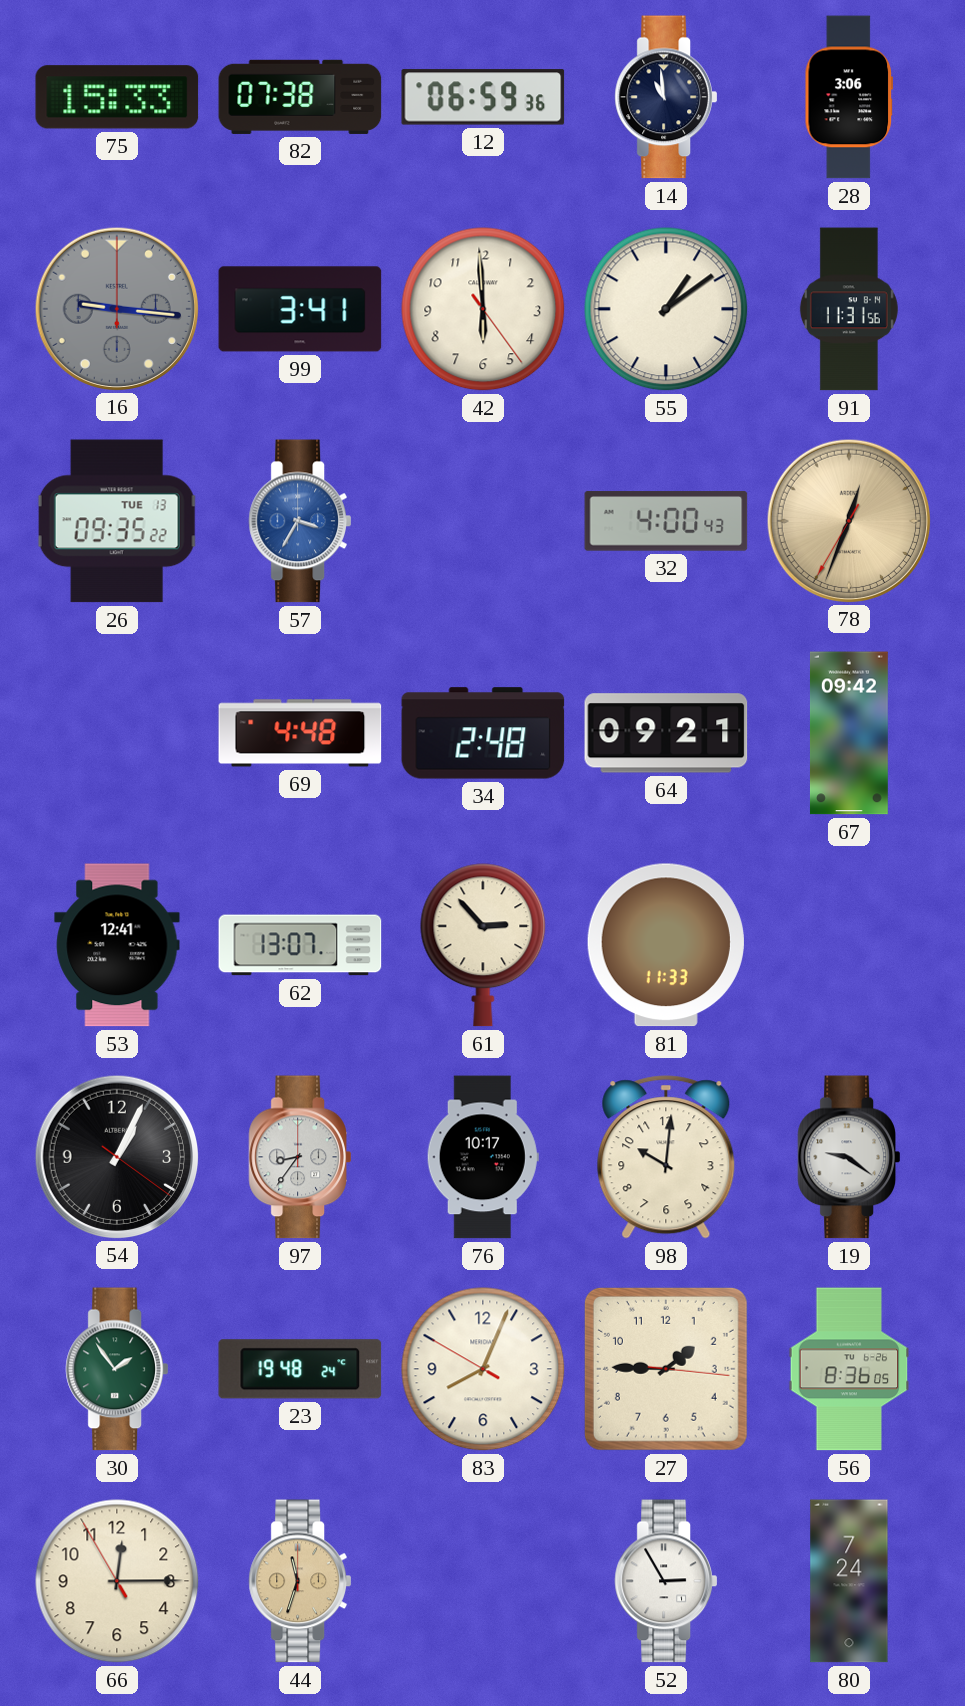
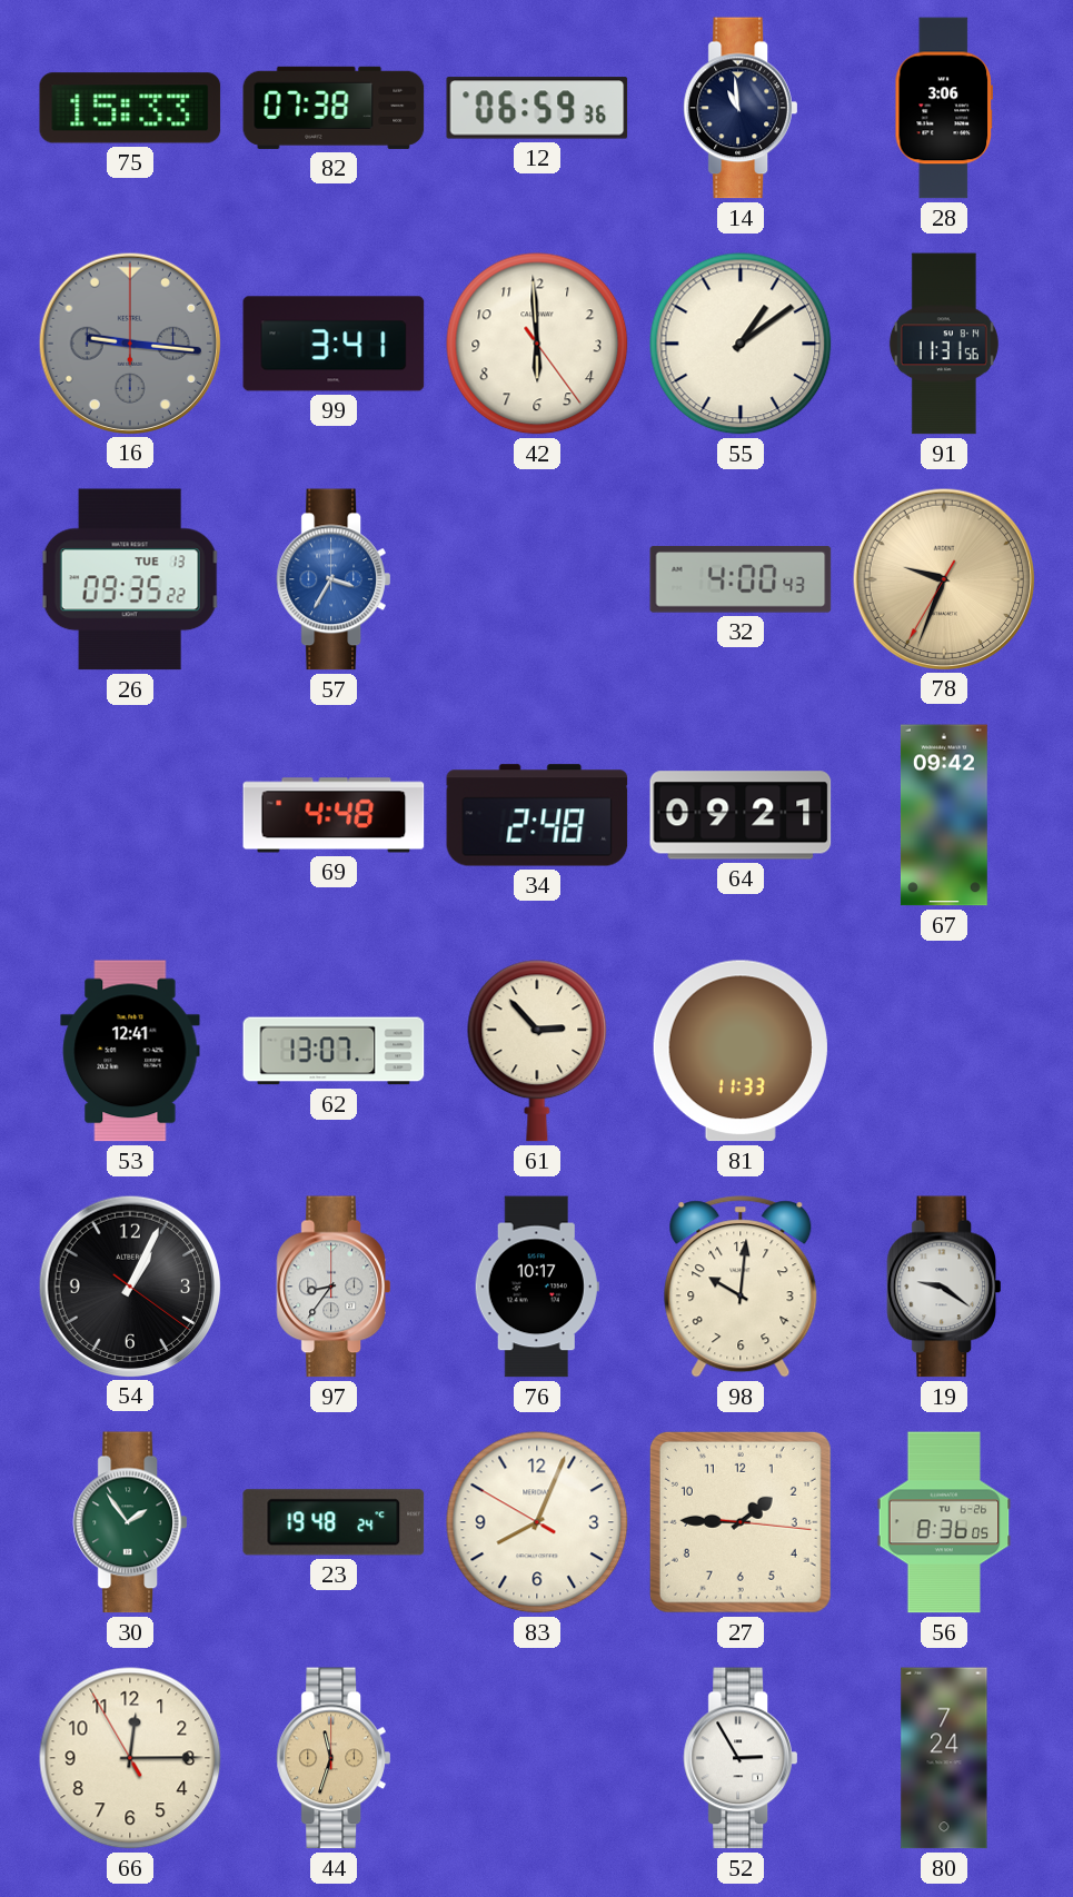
78: 12:33 -> 9:33 (943, 578)
